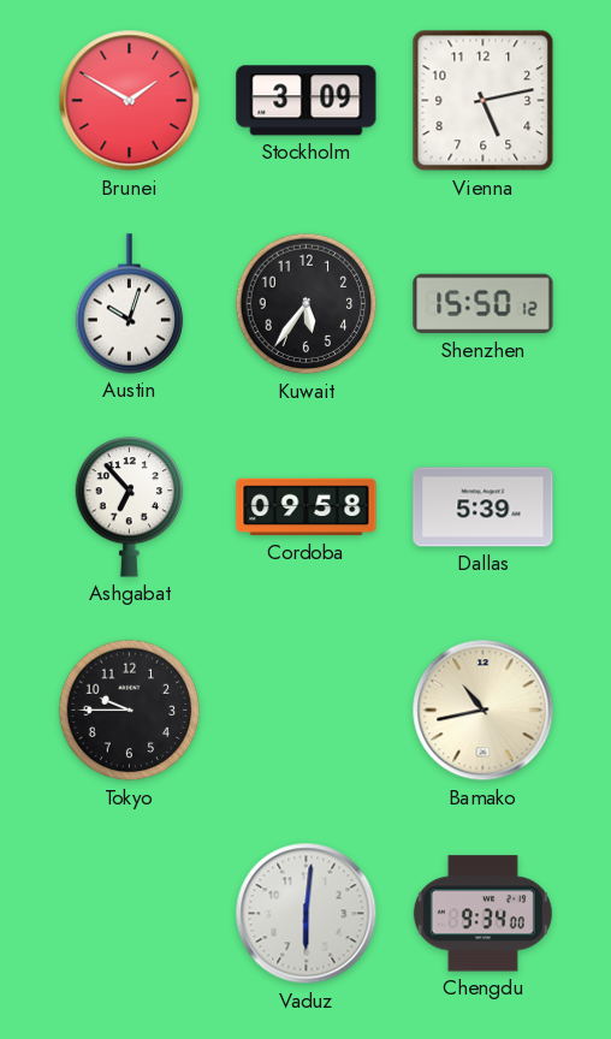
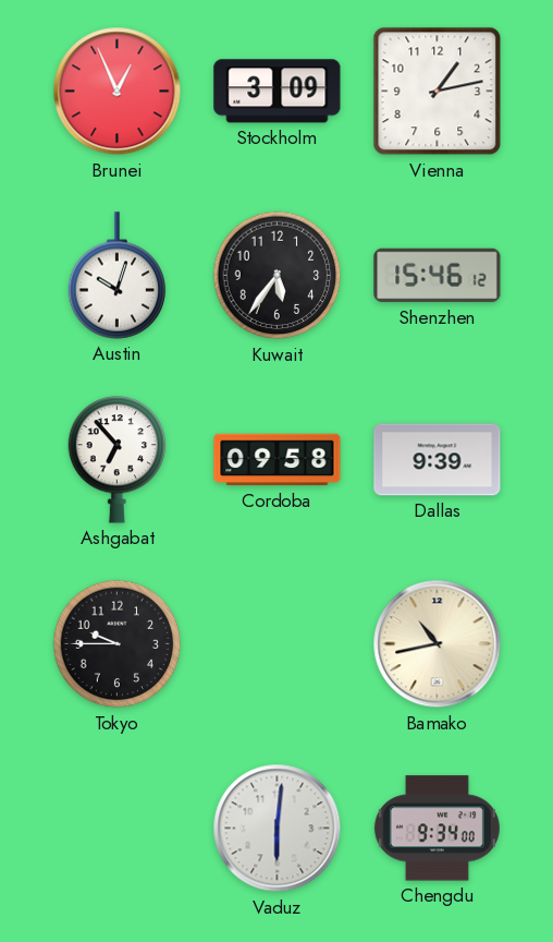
Brunei: 1:50 -> 12:56 (118, 92)
Vienna: 5:13 -> 1:13 (438, 92)
Shenzhen: 15:50 -> 15:46 (438, 276)
Dallas: 5:39 -> 9:39 (438, 460)
